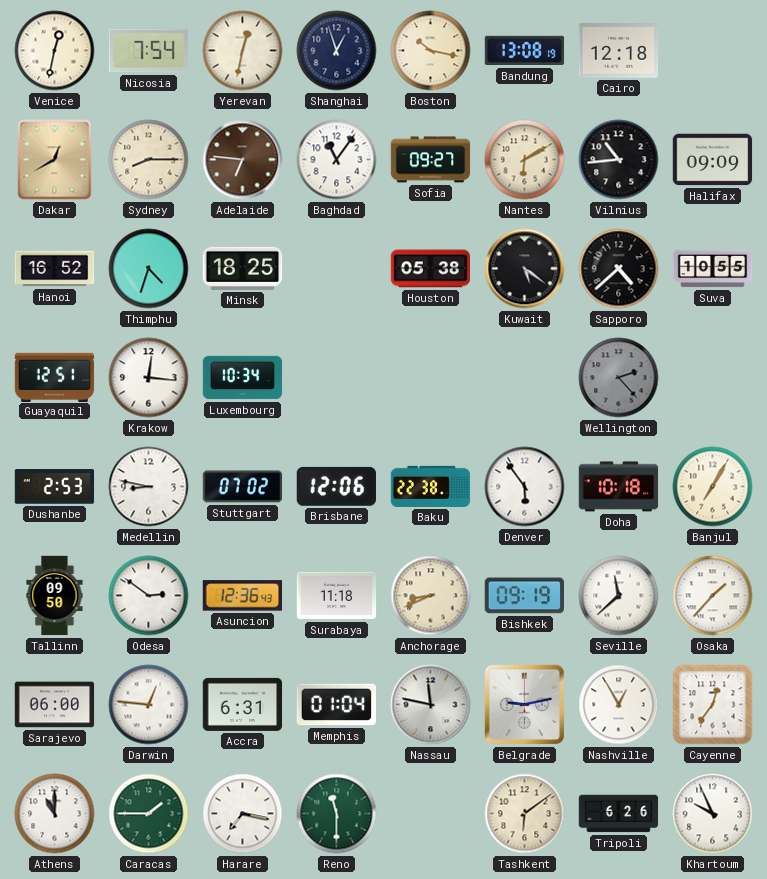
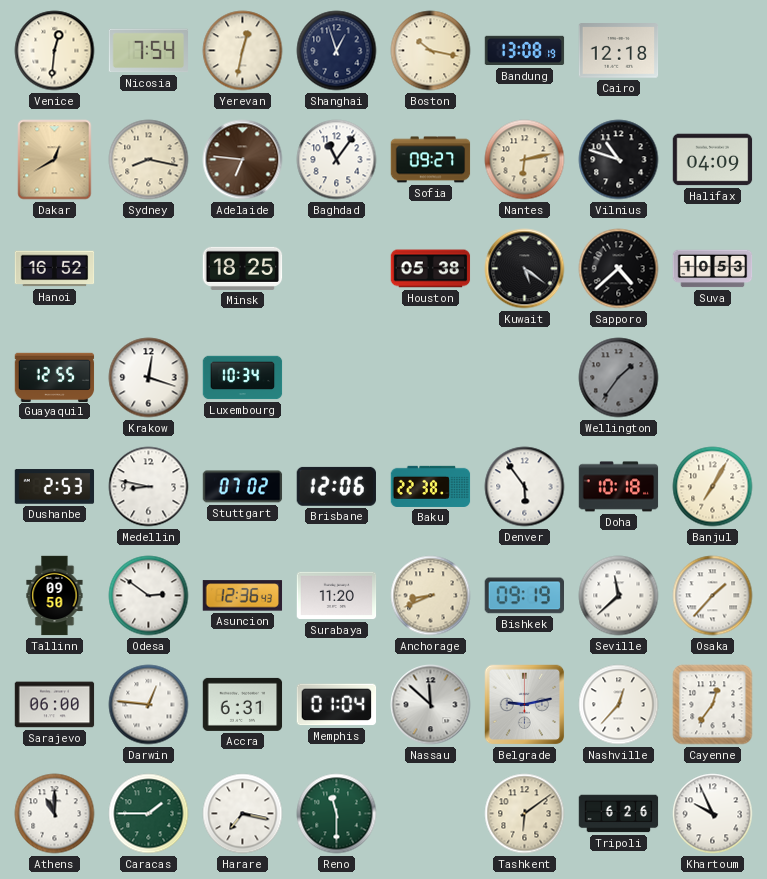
Venice: 12:32 -> 12:31 (55, 51)
Sydney: 8:15 -> 8:17 (149, 160)
Nantes: 6:10 -> 6:13 (525, 160)
Vilnius: 10:44 -> 10:48 (619, 160)
Halifax: 09:09 -> 04:09 (713, 160)
Thimphu: 4:33 -> none (149, 269)
Suva: 10:55 -> 10:53 (713, 269)
Guayaquil: 12:51 -> 12:55 (55, 377)
Krakow: 12:16 -> 12:18 (149, 378)
Wellington: 2:23 -> 1:36 (619, 378)
Surabaya: 11:18 -> 11:20 (337, 596)
Nassau: 11:47 -> 11:52 (431, 705)
Nashville: 12:55 -> 12:37 (619, 705)
